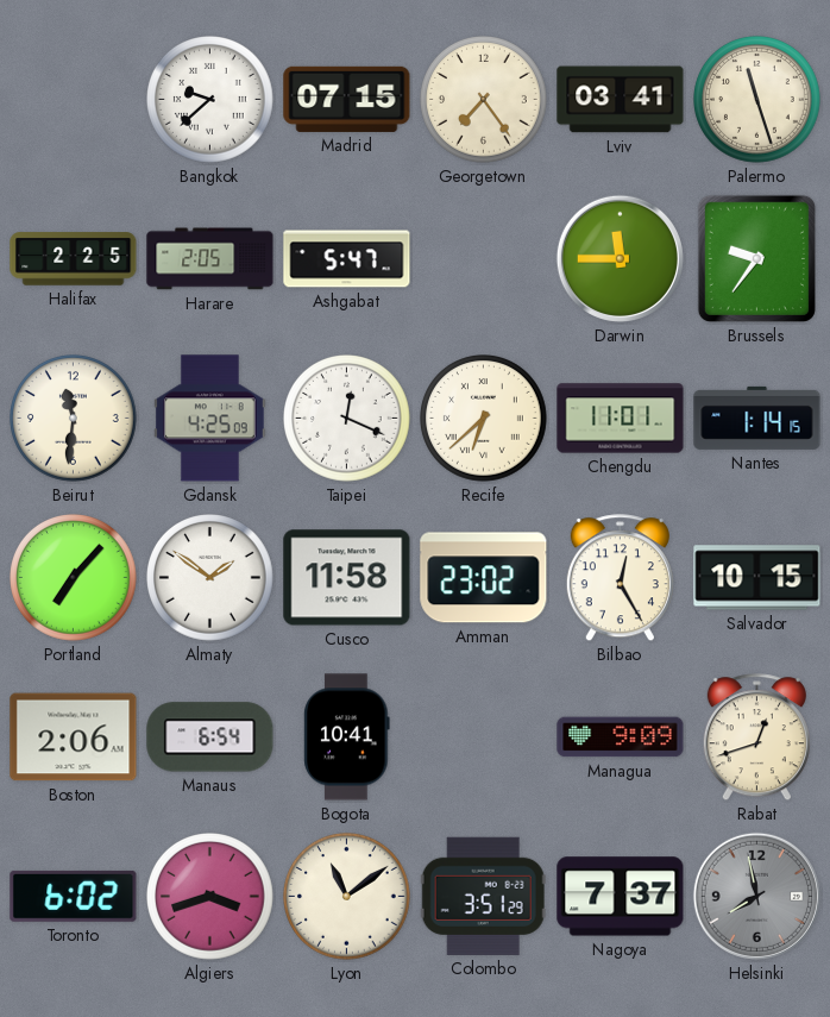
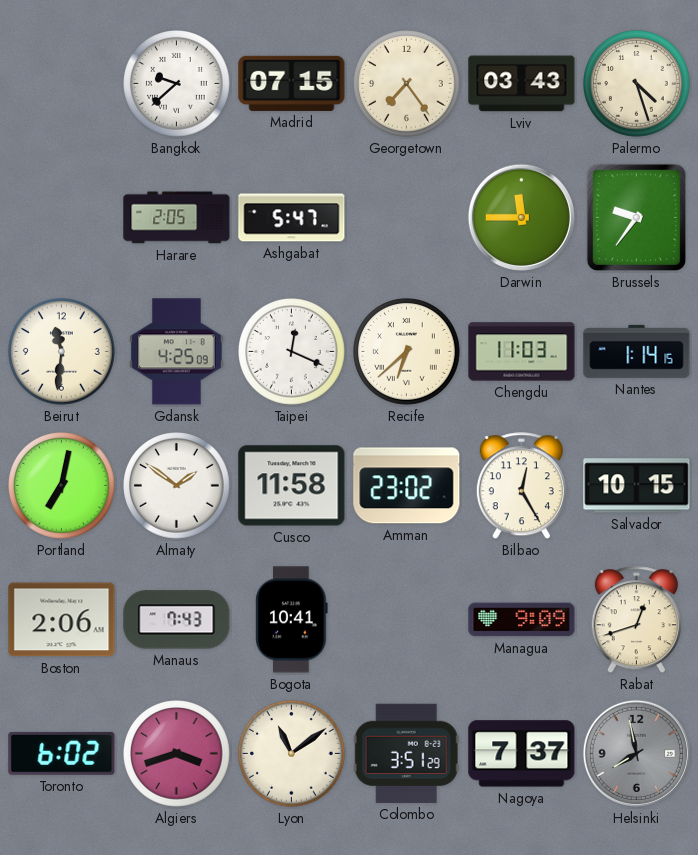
Lviv: 03:41 -> 03:43 (522, 84)
Palermo: 11:27 -> 4:27 (637, 84)
Halifax: 2:25 -> none (74, 259)
Chengdu: 11:01 -> 11:03 (522, 352)
Portland: 7:07 -> 7:02 (62, 486)
Manaus: 6:54 -> 7:43 (177, 620)
